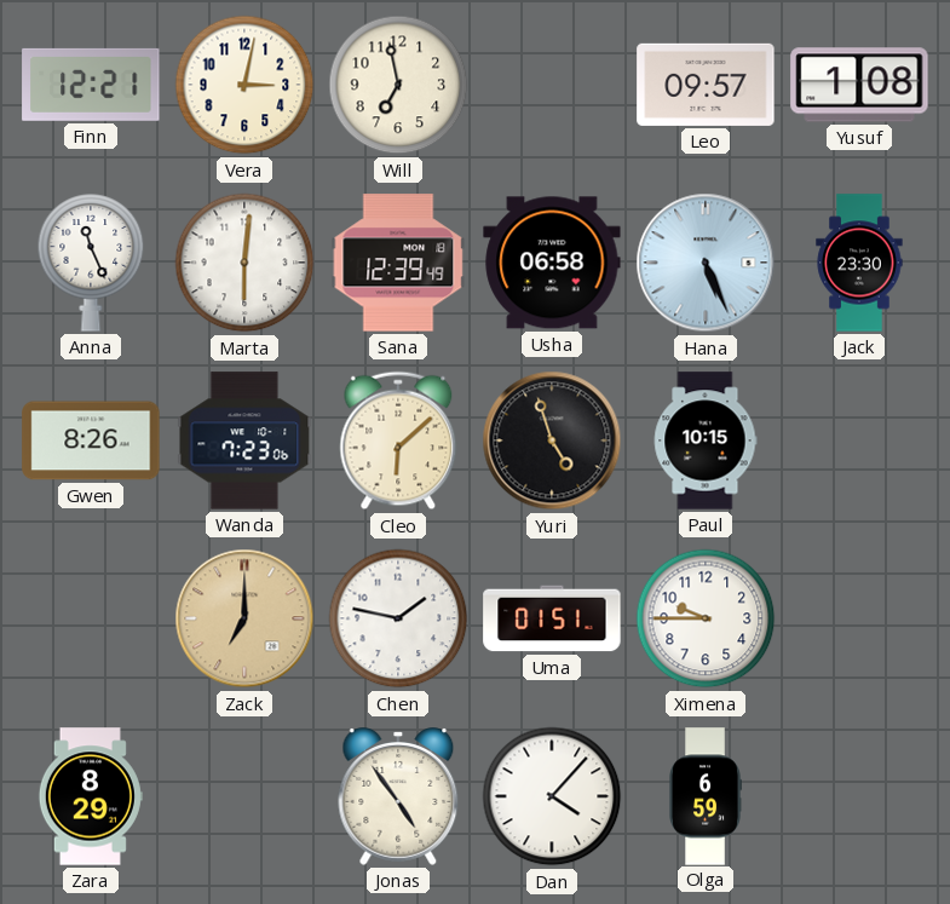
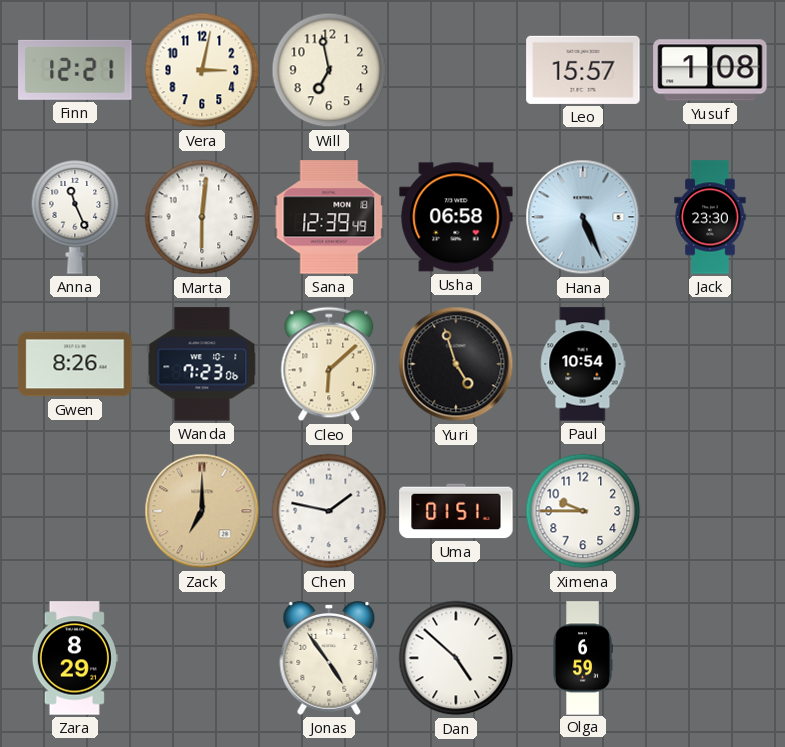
Leo: 09:57 -> 15:57 (583, 70)
Paul: 10:15 -> 10:54 (583, 364)
Dan: 4:07 -> 4:52 (456, 658)
